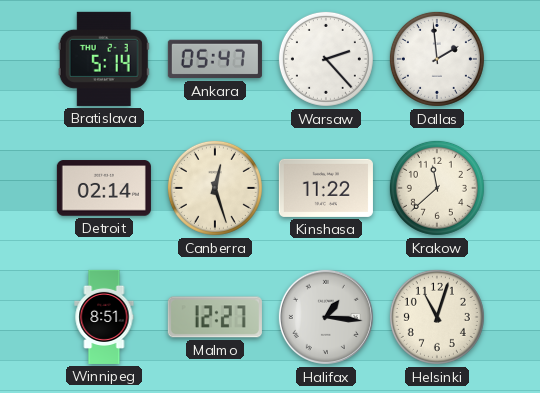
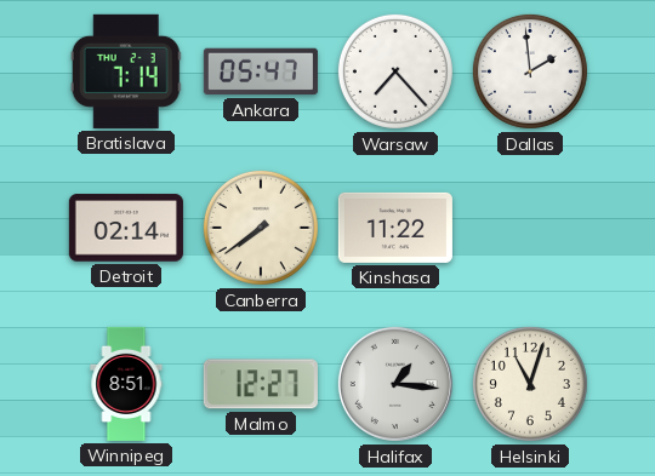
Bratislava: 5:14 -> 7:14 (126, 71)
Warsaw: 2:23 -> 7:23 (395, 71)
Canberra: 12:27 -> 7:39 (261, 228)
Krakow: 11:38 -> none (437, 188)
